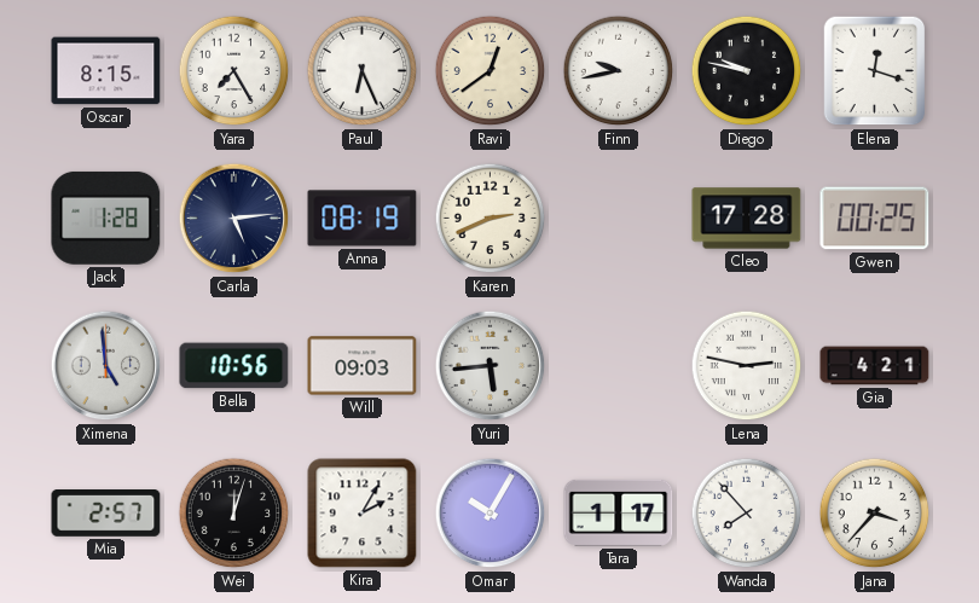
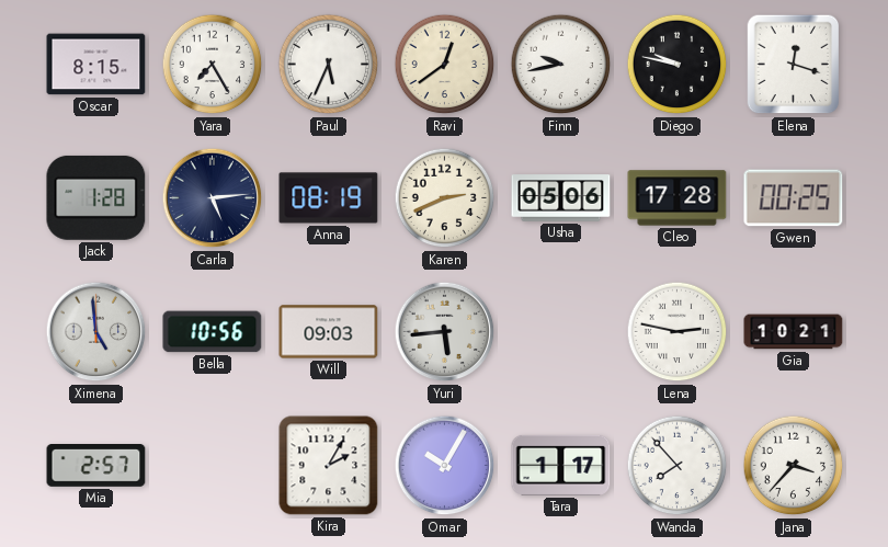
Paul: 6:26 -> 5:34 (329, 65)
Usha: none -> 05:06 (561, 198)
Gia: 4:21 -> 10:21 (794, 332)
Wei: 12:03 -> none (234, 514)
